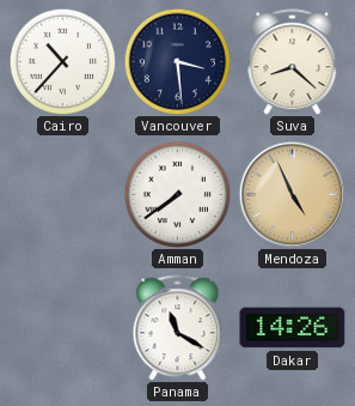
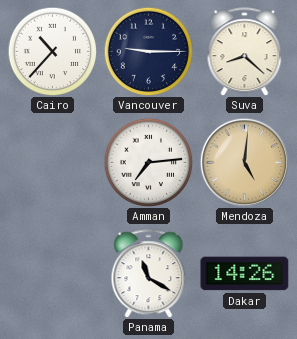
Vancouver: 3:29 -> 9:15 (148, 51)
Amman: 7:39 -> 7:14 (148, 162)
Mendoza: 4:56 -> 5:01 (244, 162)
